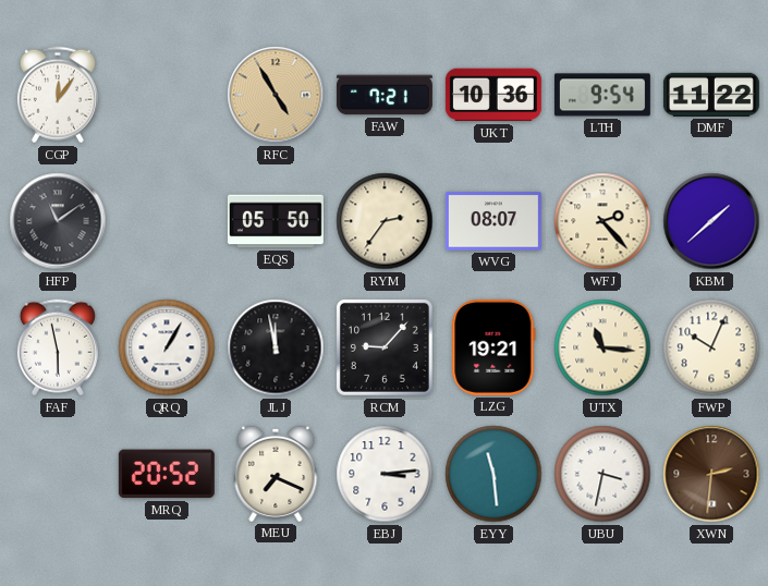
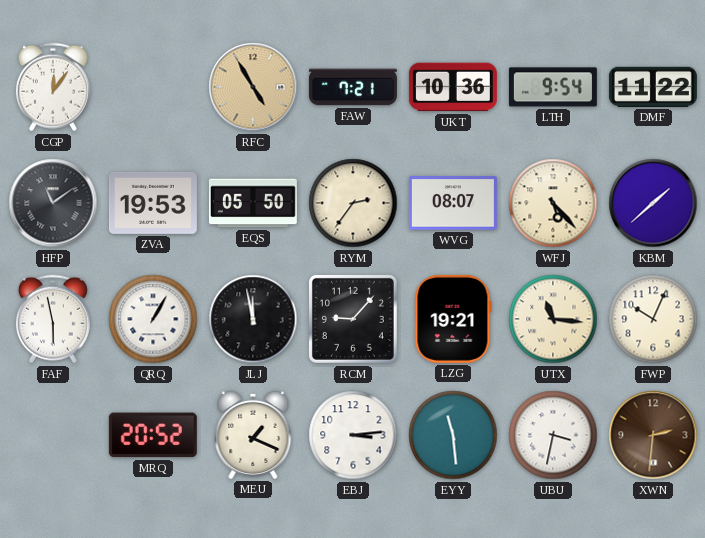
ZVA: none -> 19:53 (153, 203)
WFJ: 2:23 -> 5:23 (553, 203)
MEU: 7:19 -> 1:19 (253, 435)
